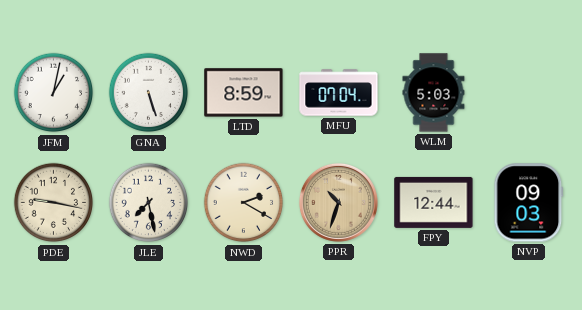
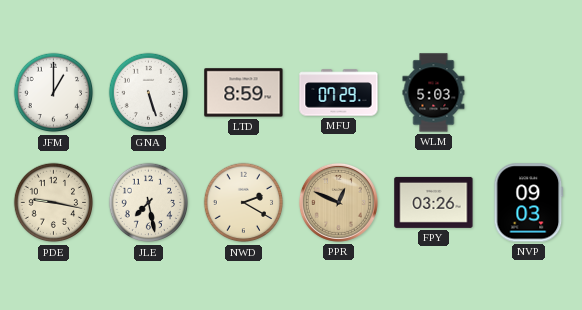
JFM: 1:02 -> 1:00 (54, 93)
MFU: 07:04 -> 07:29 (339, 93)
PPR: 10:33 -> 12:49 (338, 202)
FPY: 12:44 -> 03:26 (434, 202)
